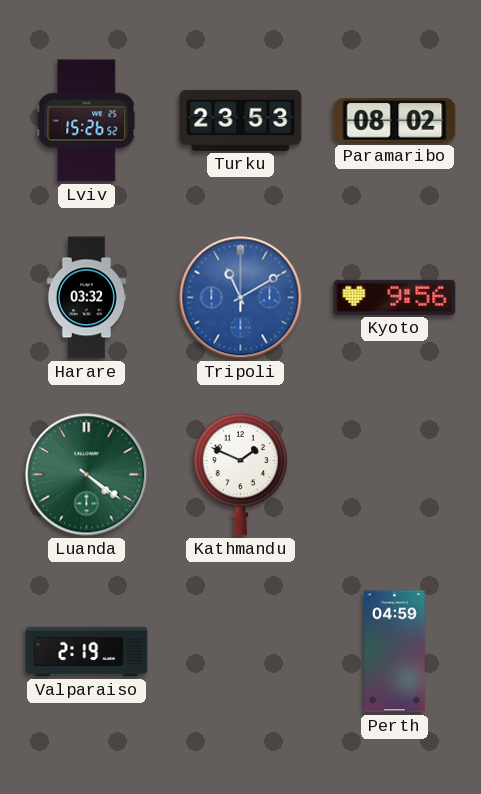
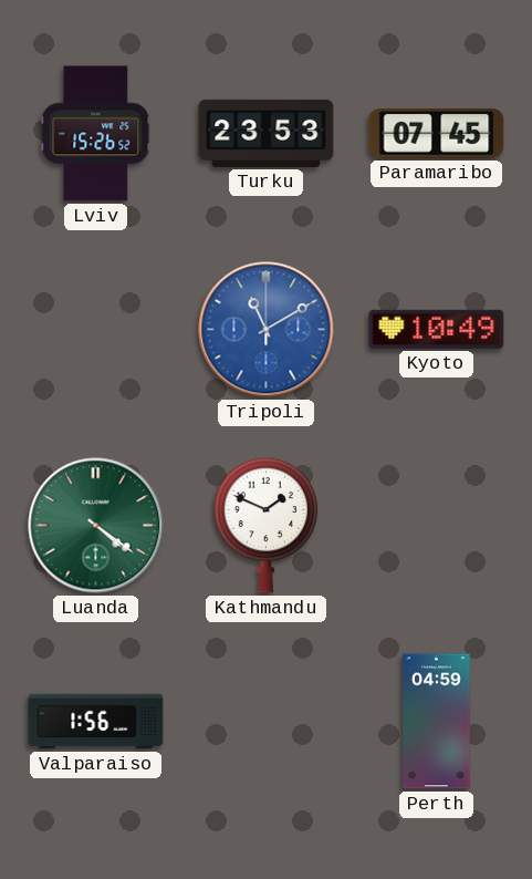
Paramaribo: 08:02 -> 07:45 (437, 133)
Harare: 03:32 -> none (86, 298)
Kyoto: 9:56 -> 10:49 (437, 329)
Valparaiso: 2:19 -> 1:56 (96, 722)
